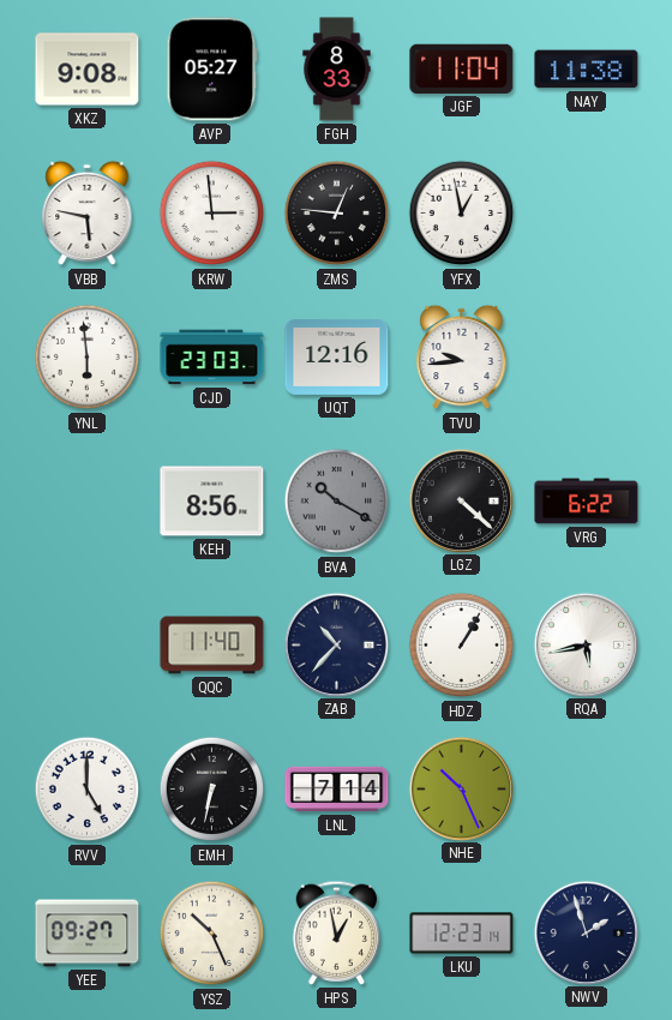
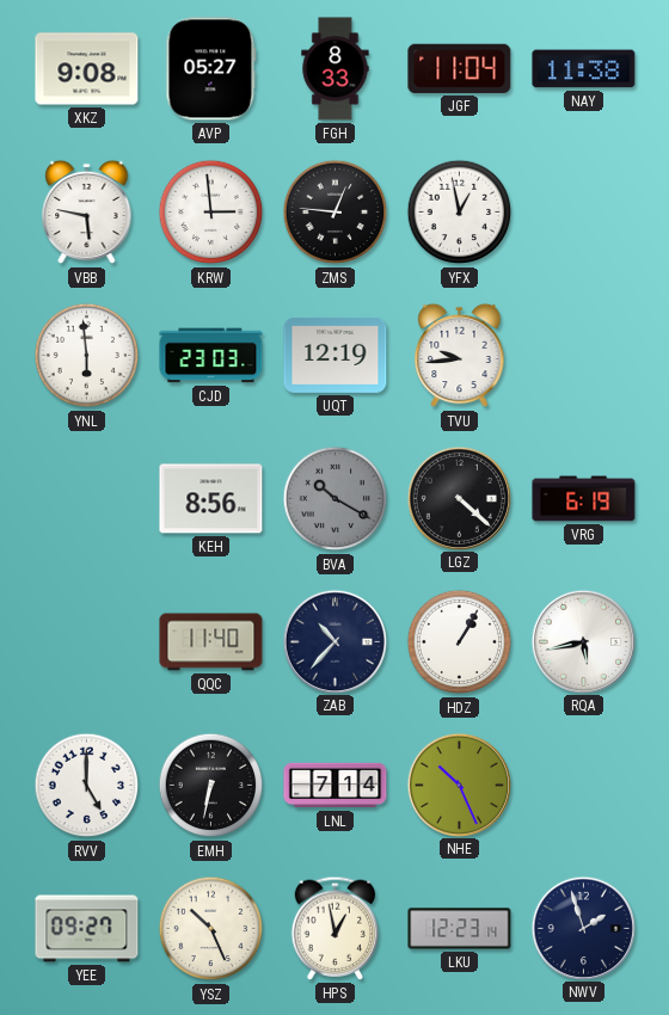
UQT: 12:16 -> 12:19 (336, 355)
VRG: 6:22 -> 6:19 (584, 499)
